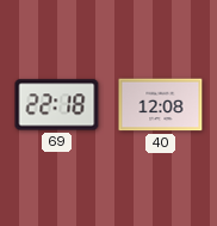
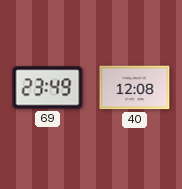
69: 22:18 -> 23:49 (48, 88)
